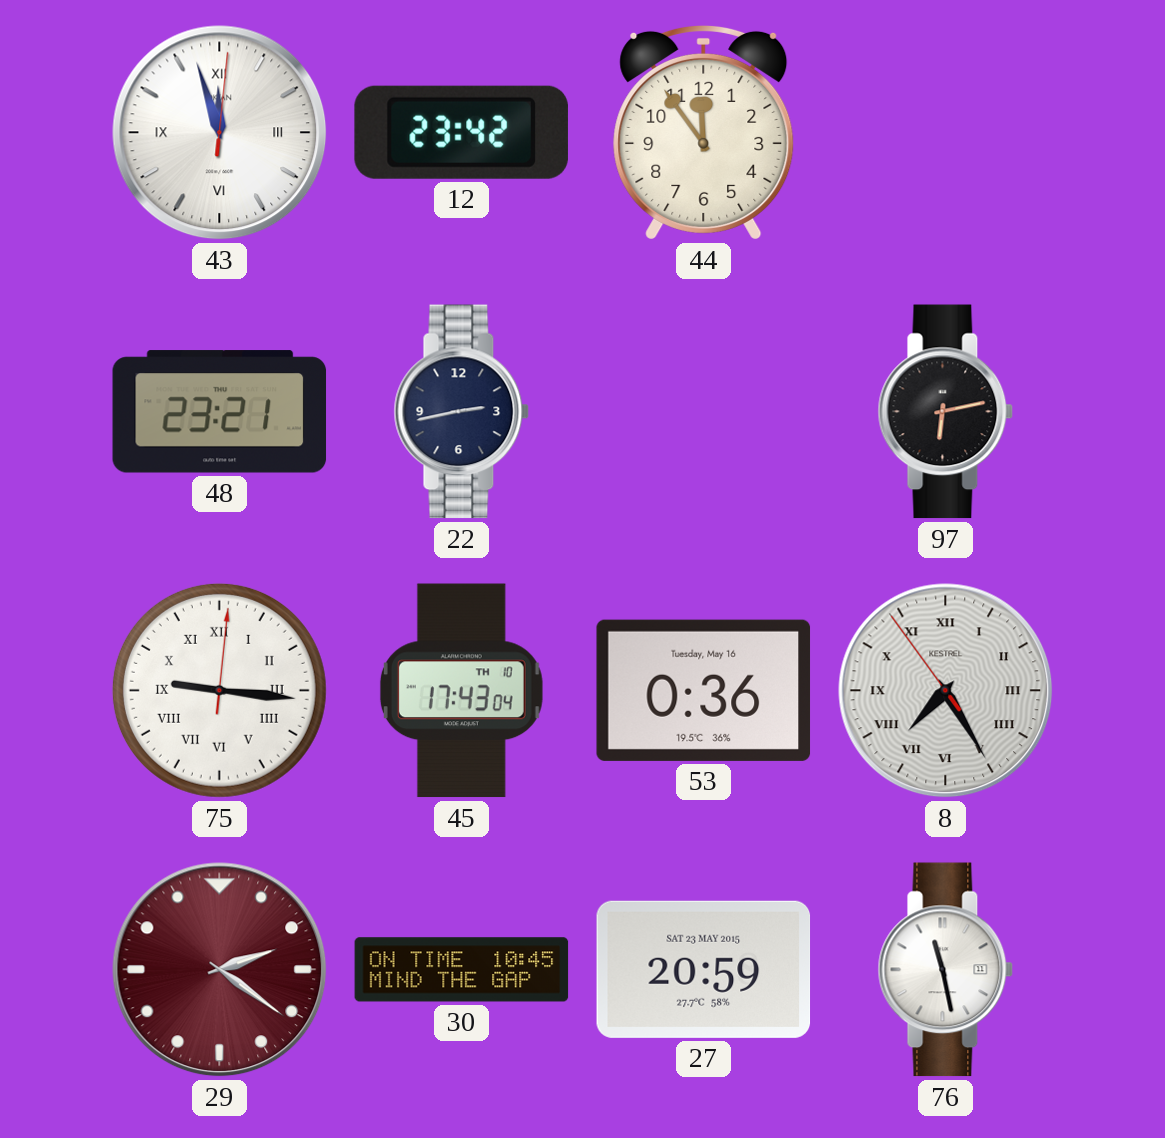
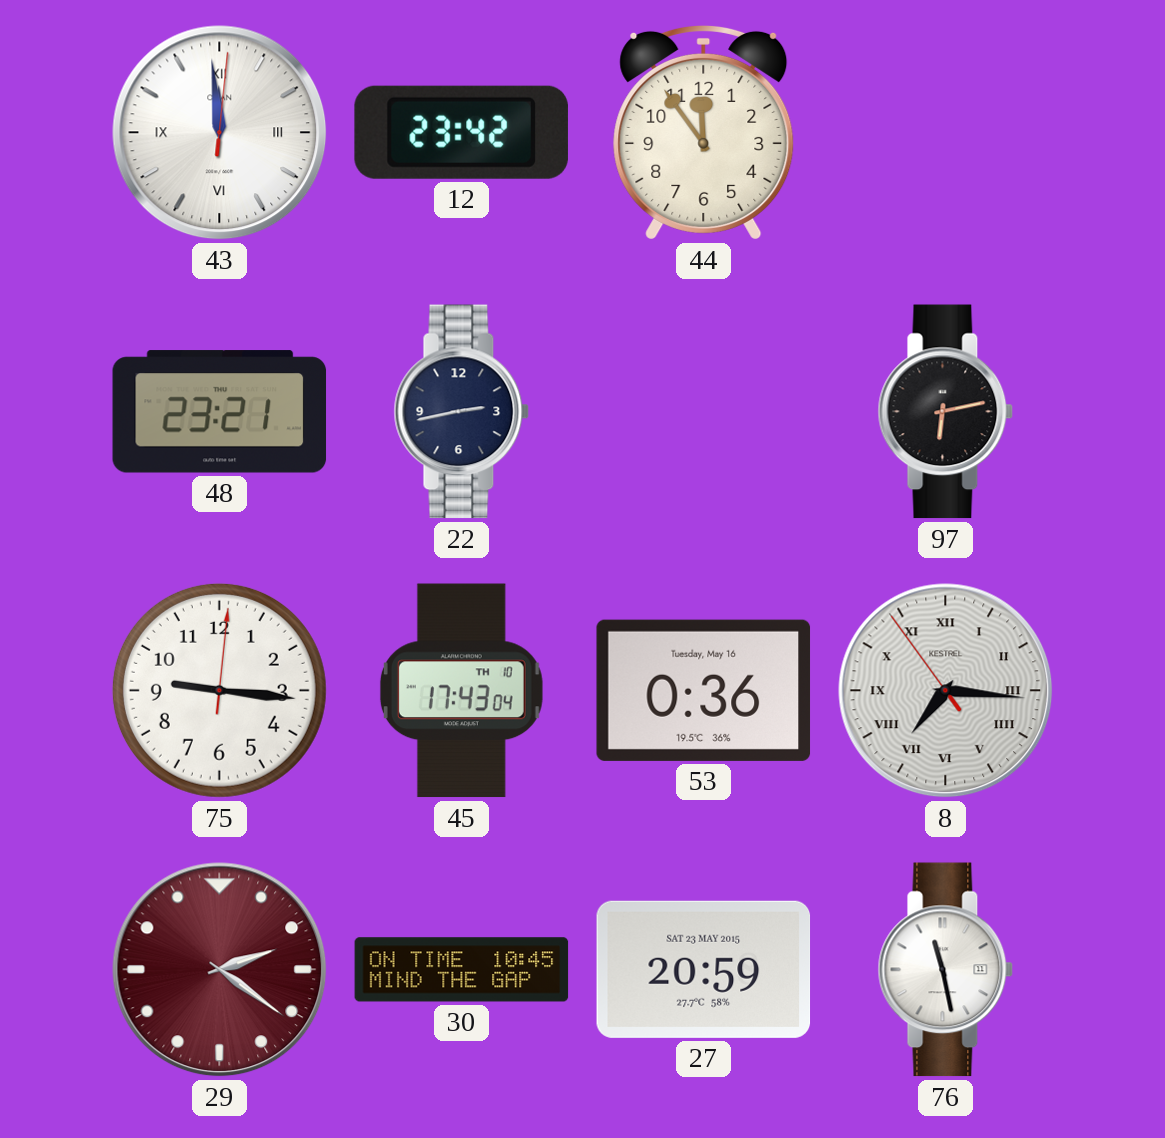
43: 11:57 -> 11:59 (220, 133)
75 numerals: Roman -> Arabic (219, 690)
8: 7:24 -> 7:15 (946, 691)
